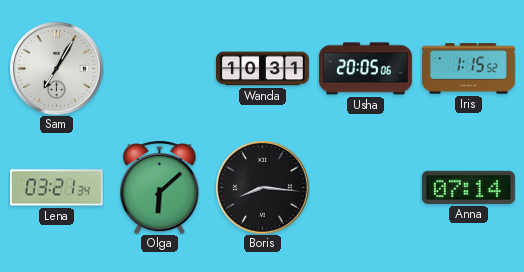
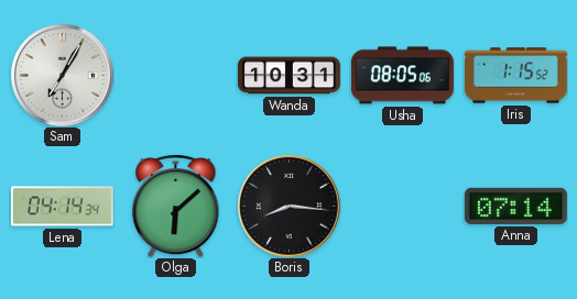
Usha: 20:05 -> 08:05 (402, 76)
Lena: 03:21 -> 04:14 (62, 207)
